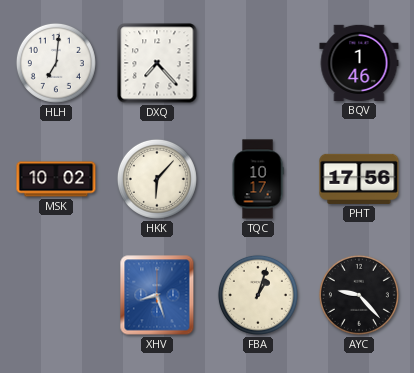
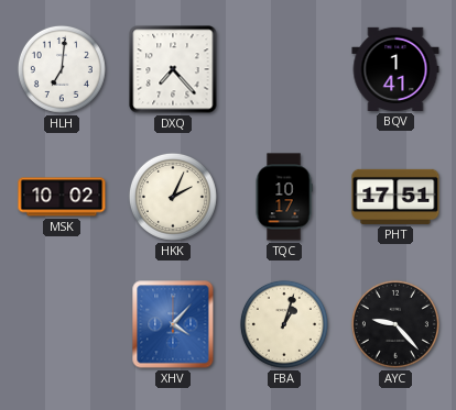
BQV: 1:46 -> 1:41 (395, 69)
HKK: 6:07 -> 2:04 (173, 197)
PHT: 17:56 -> 17:51 (395, 197)
XHV: 8:27 -> 4:07 (173, 324)
